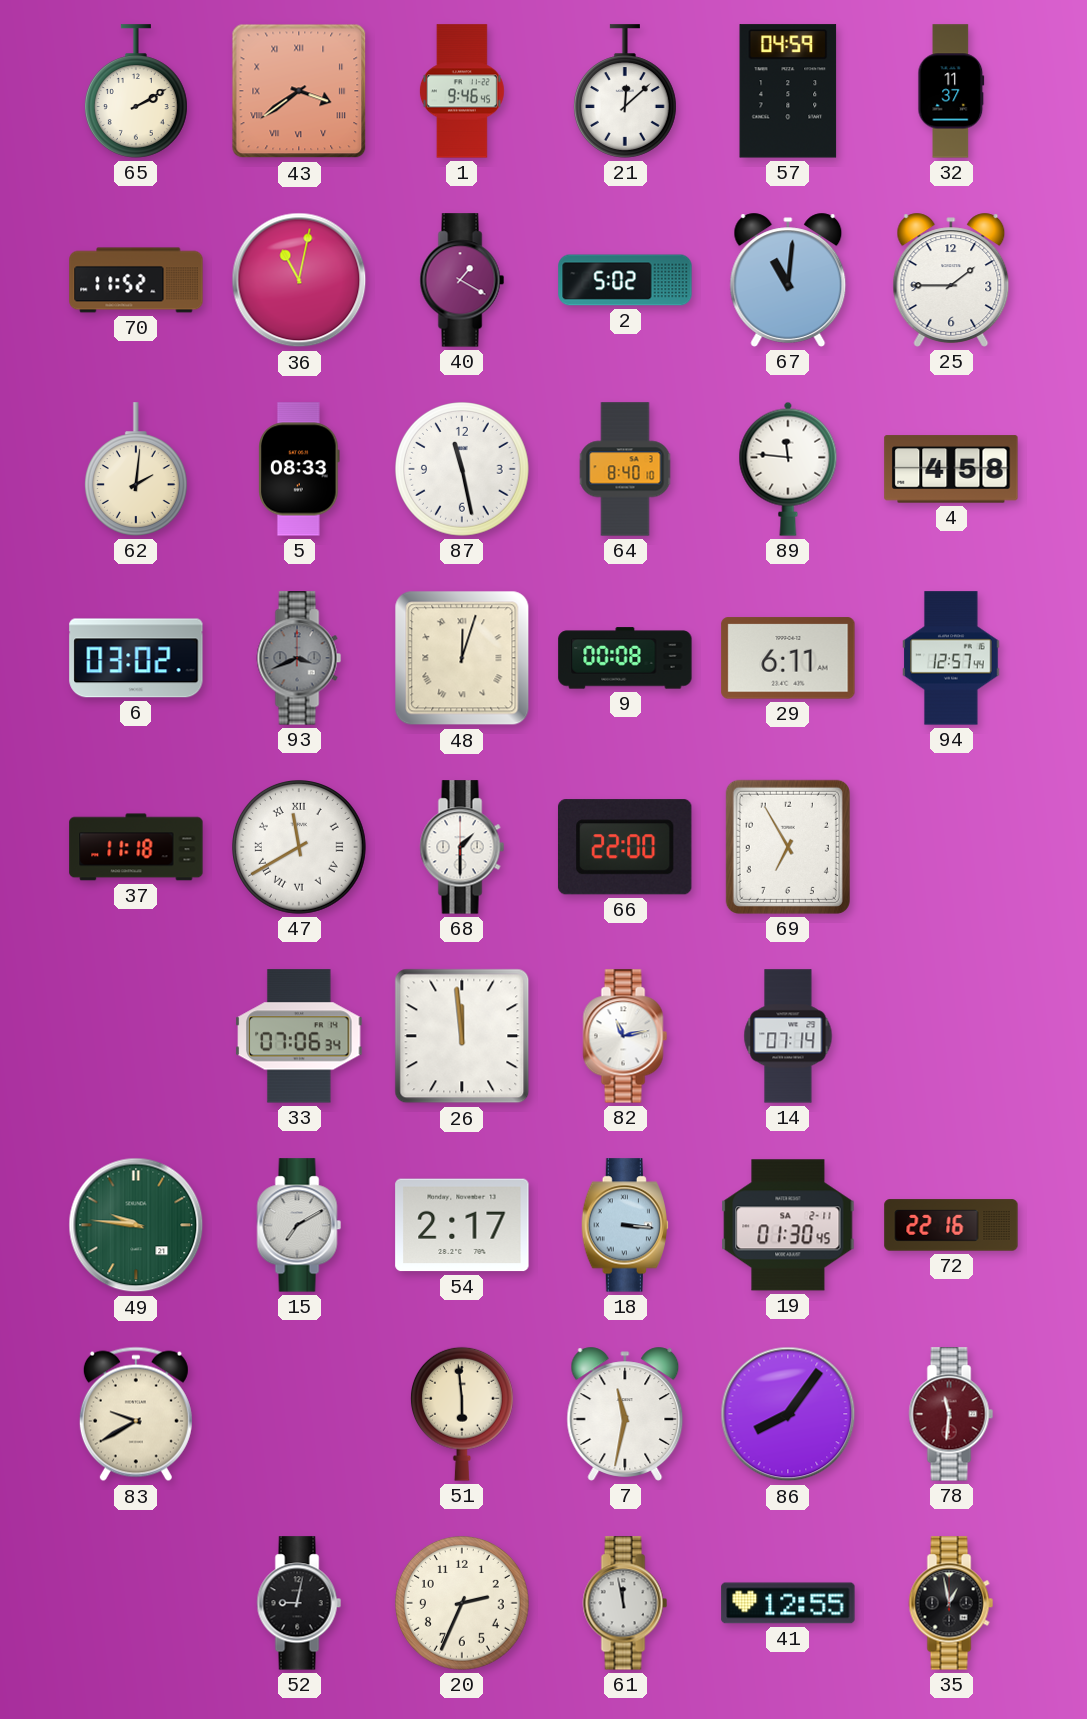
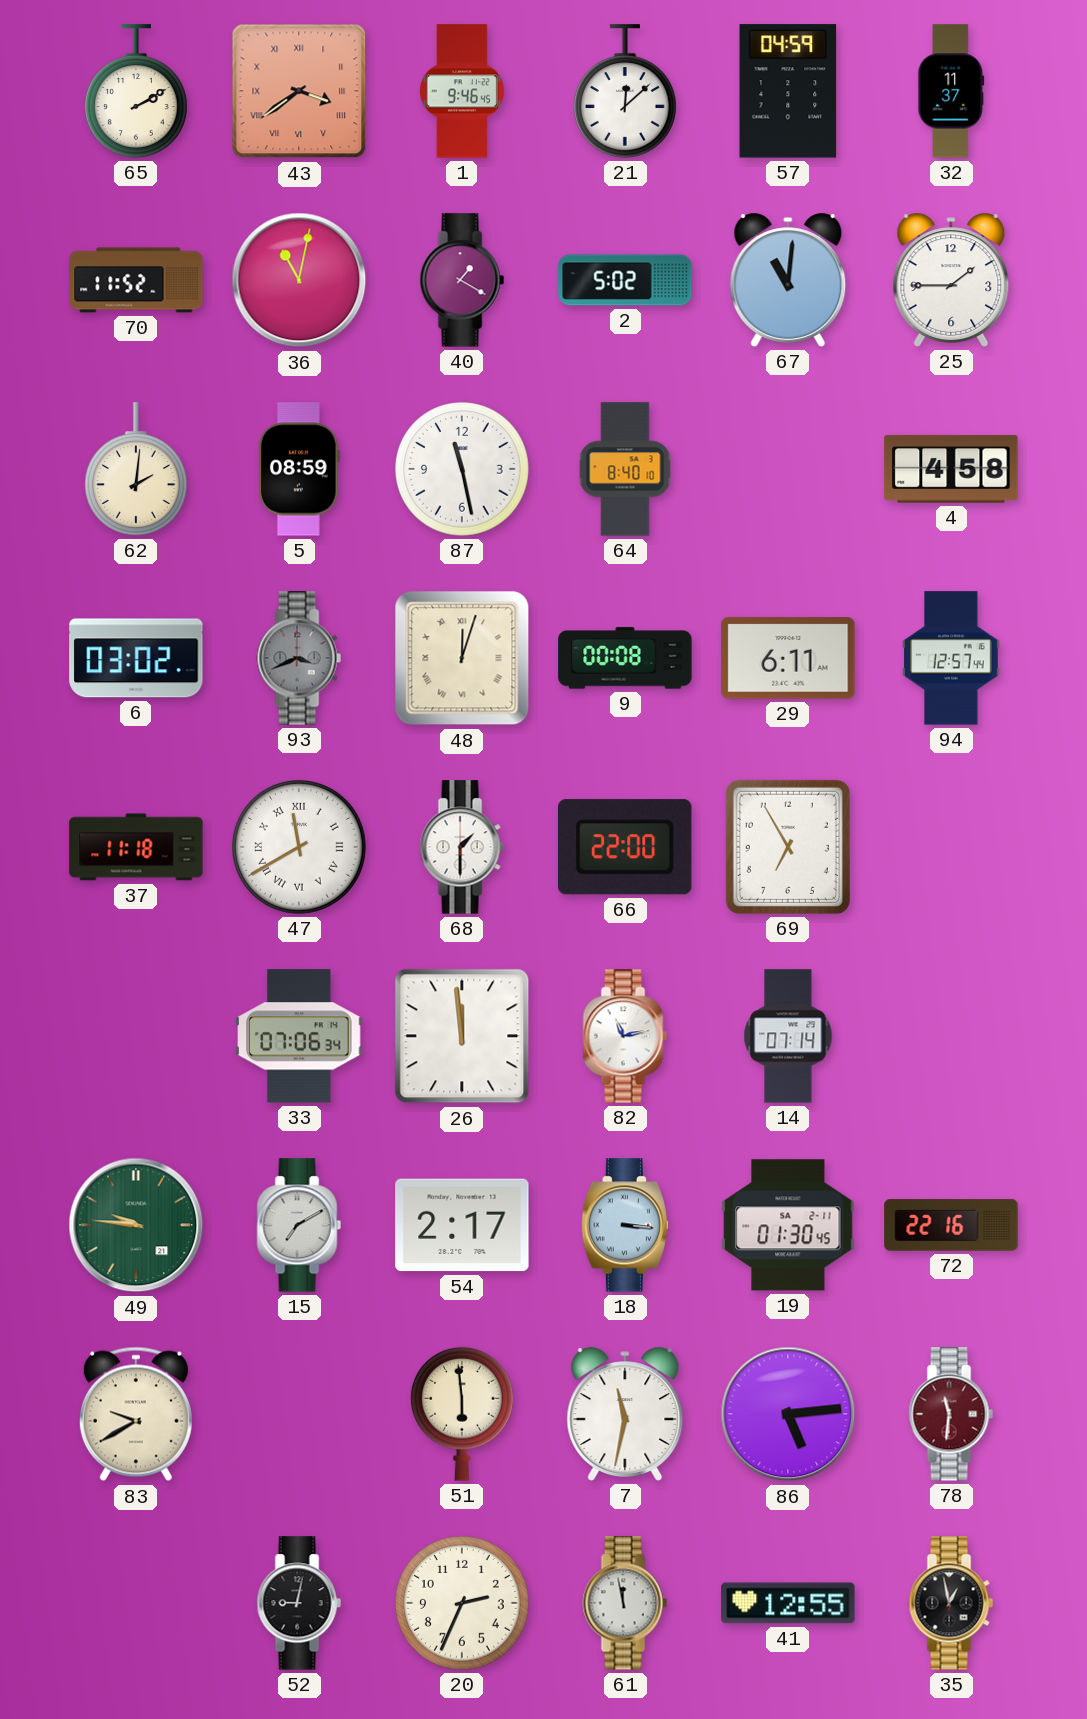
5: 08:33 -> 08:59 (299, 469)
89: 11:46 -> none (788, 469)
86: 8:06 -> 5:14 (788, 1414)
